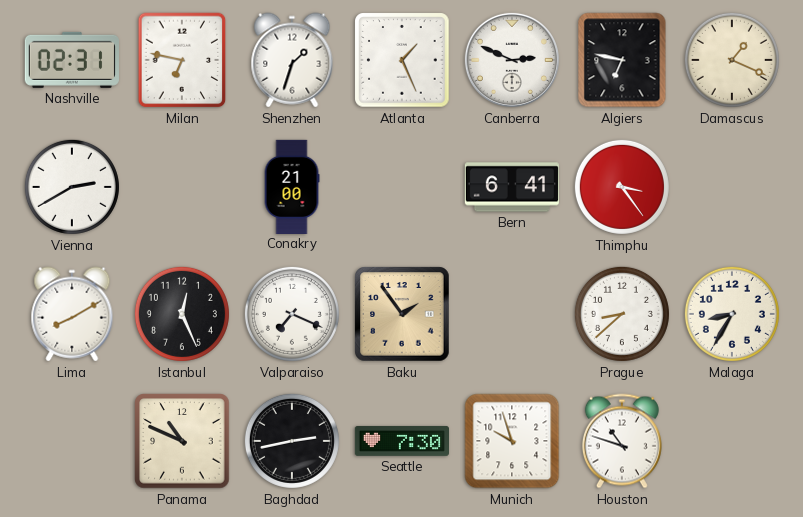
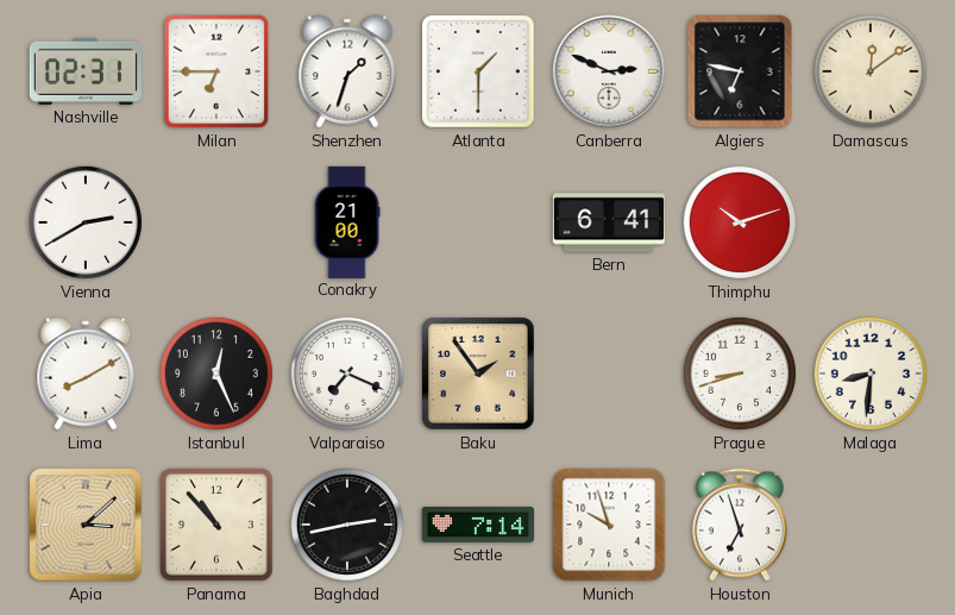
Milan: 6:47 -> 6:45 (216, 71)
Atlanta: 1:26 -> 1:30 (478, 71)
Damascus: 1:19 -> 12:09 (871, 71)
Thimphu: 3:24 -> 10:12 (740, 222)
Prague: 8:38 -> 8:42 (740, 374)
Malaga: 8:35 -> 8:31 (871, 374)
Apia: none -> 3:08 (86, 525)
Panama: 10:49 -> 10:53 (216, 525)
Seattle: 7:30 -> 7:14 (477, 525)
Houston: 10:48 -> 6:57 (740, 525)
